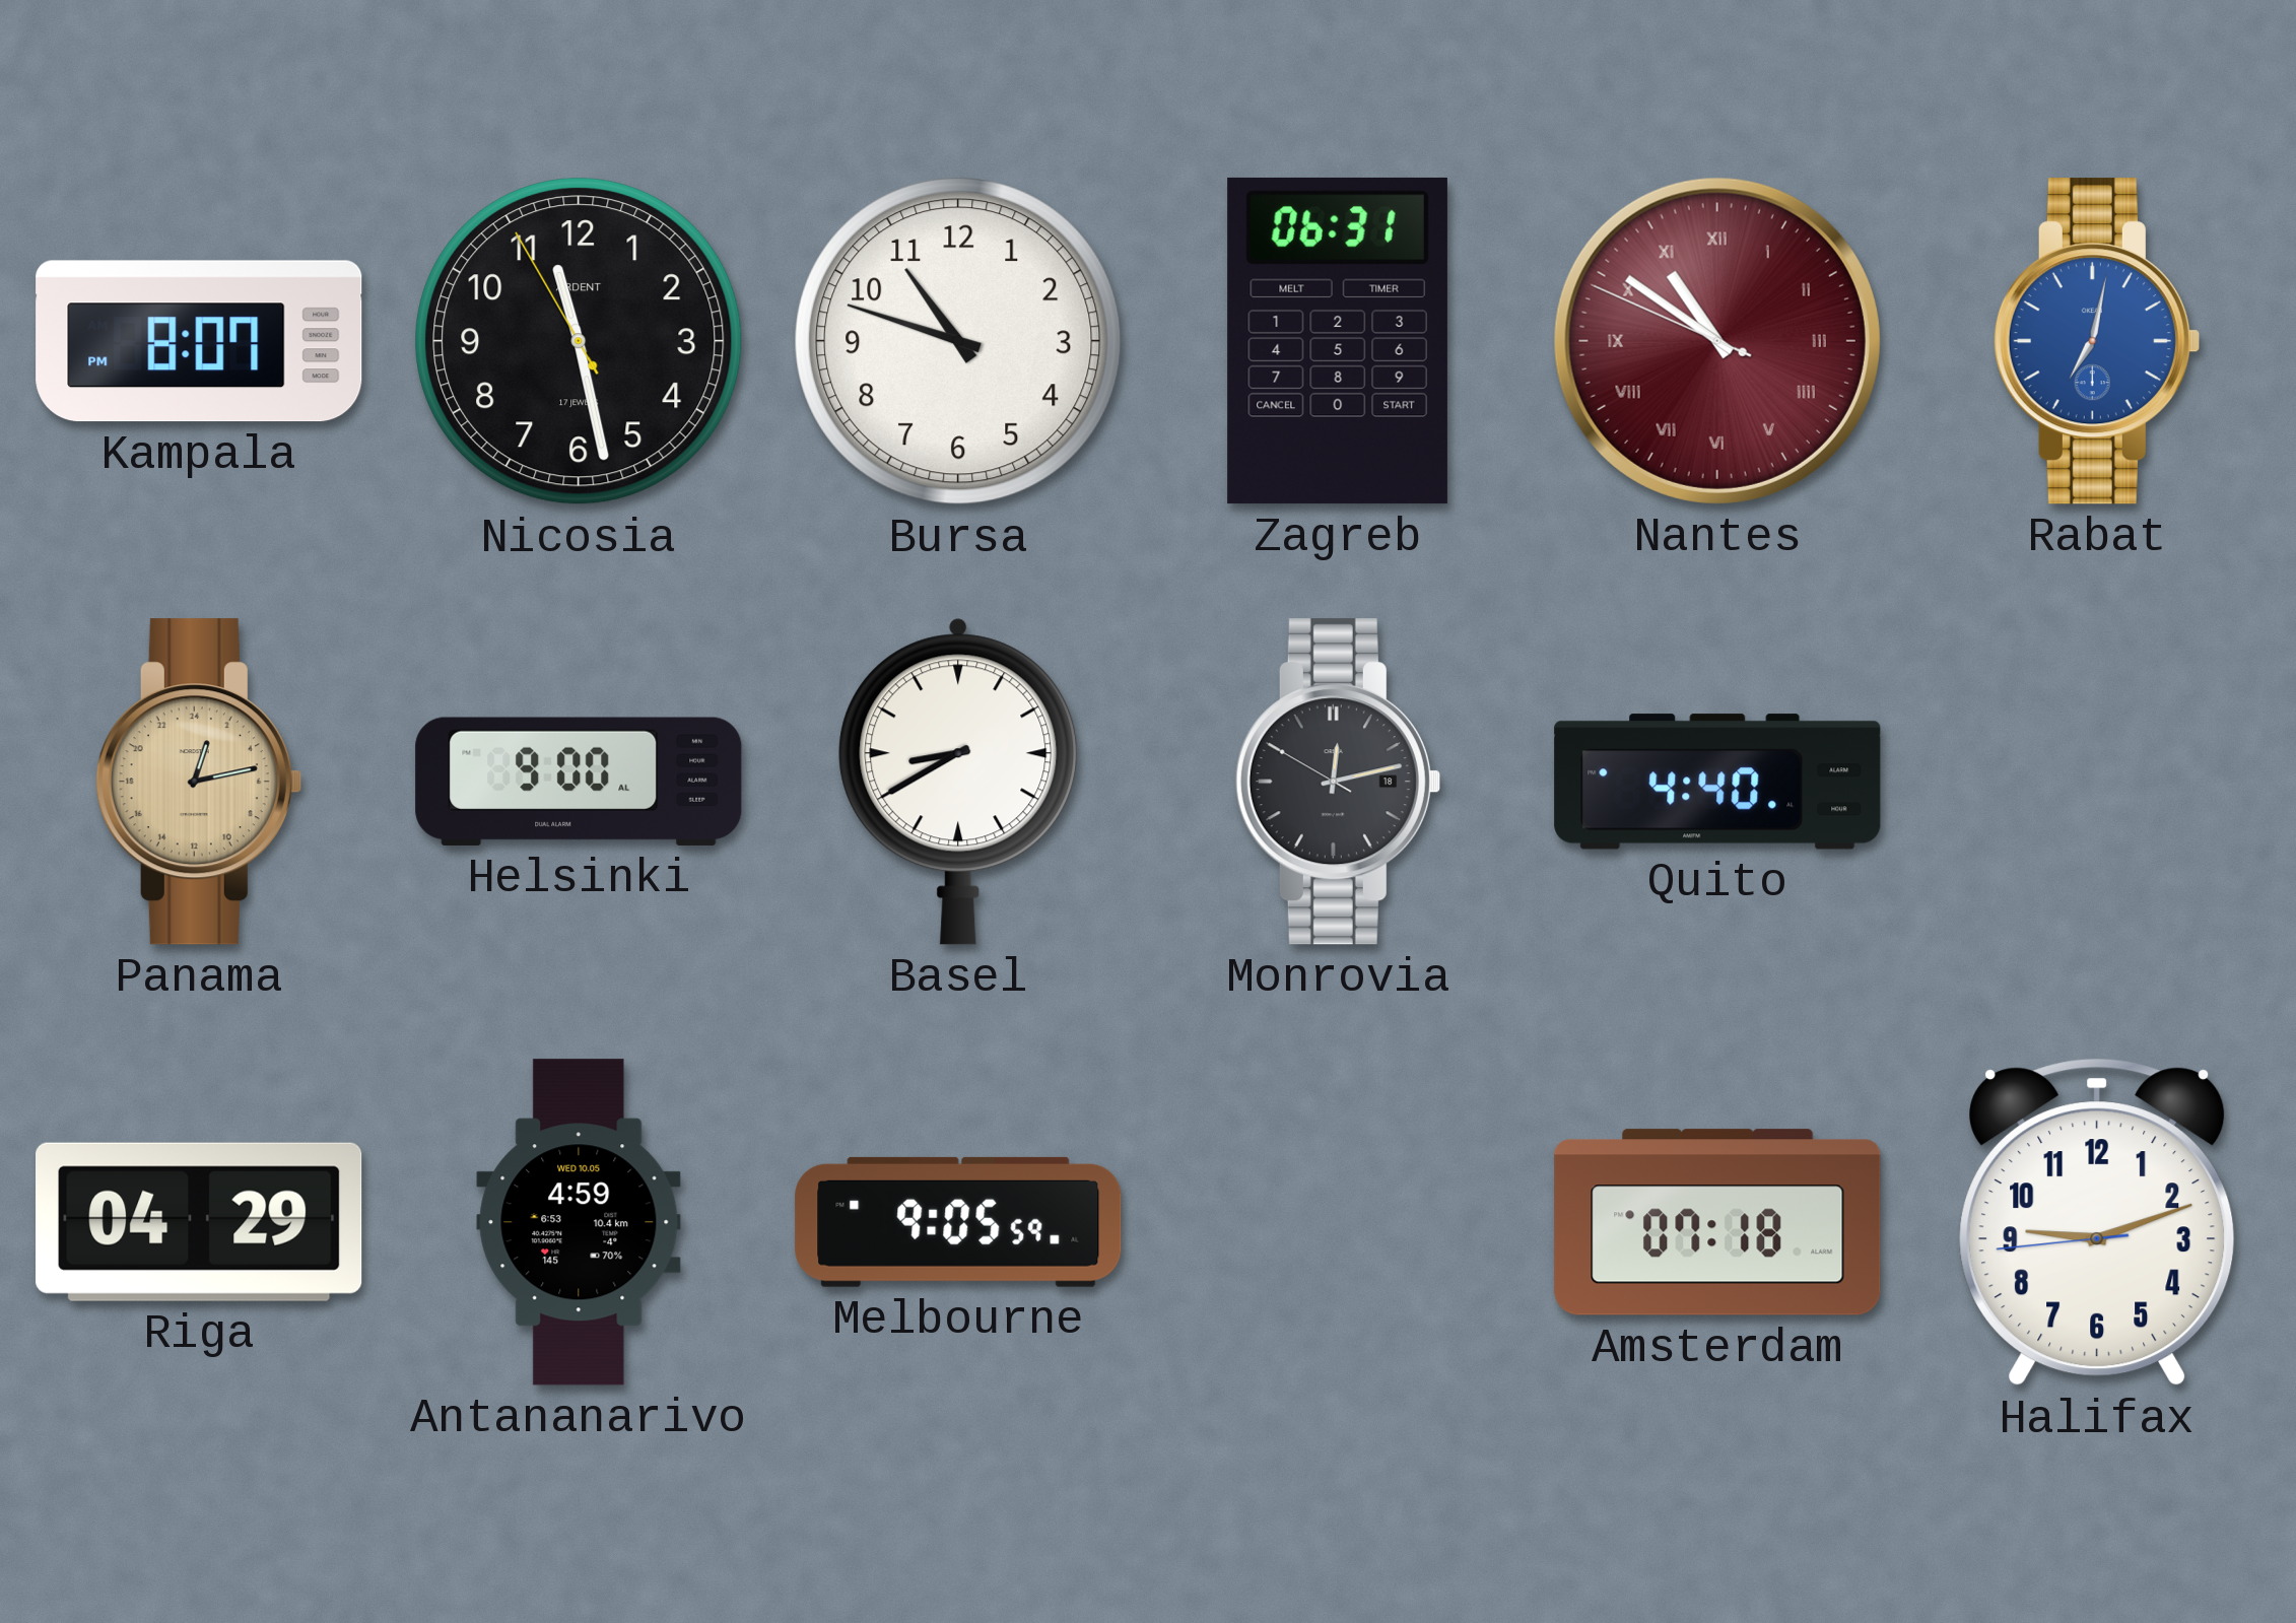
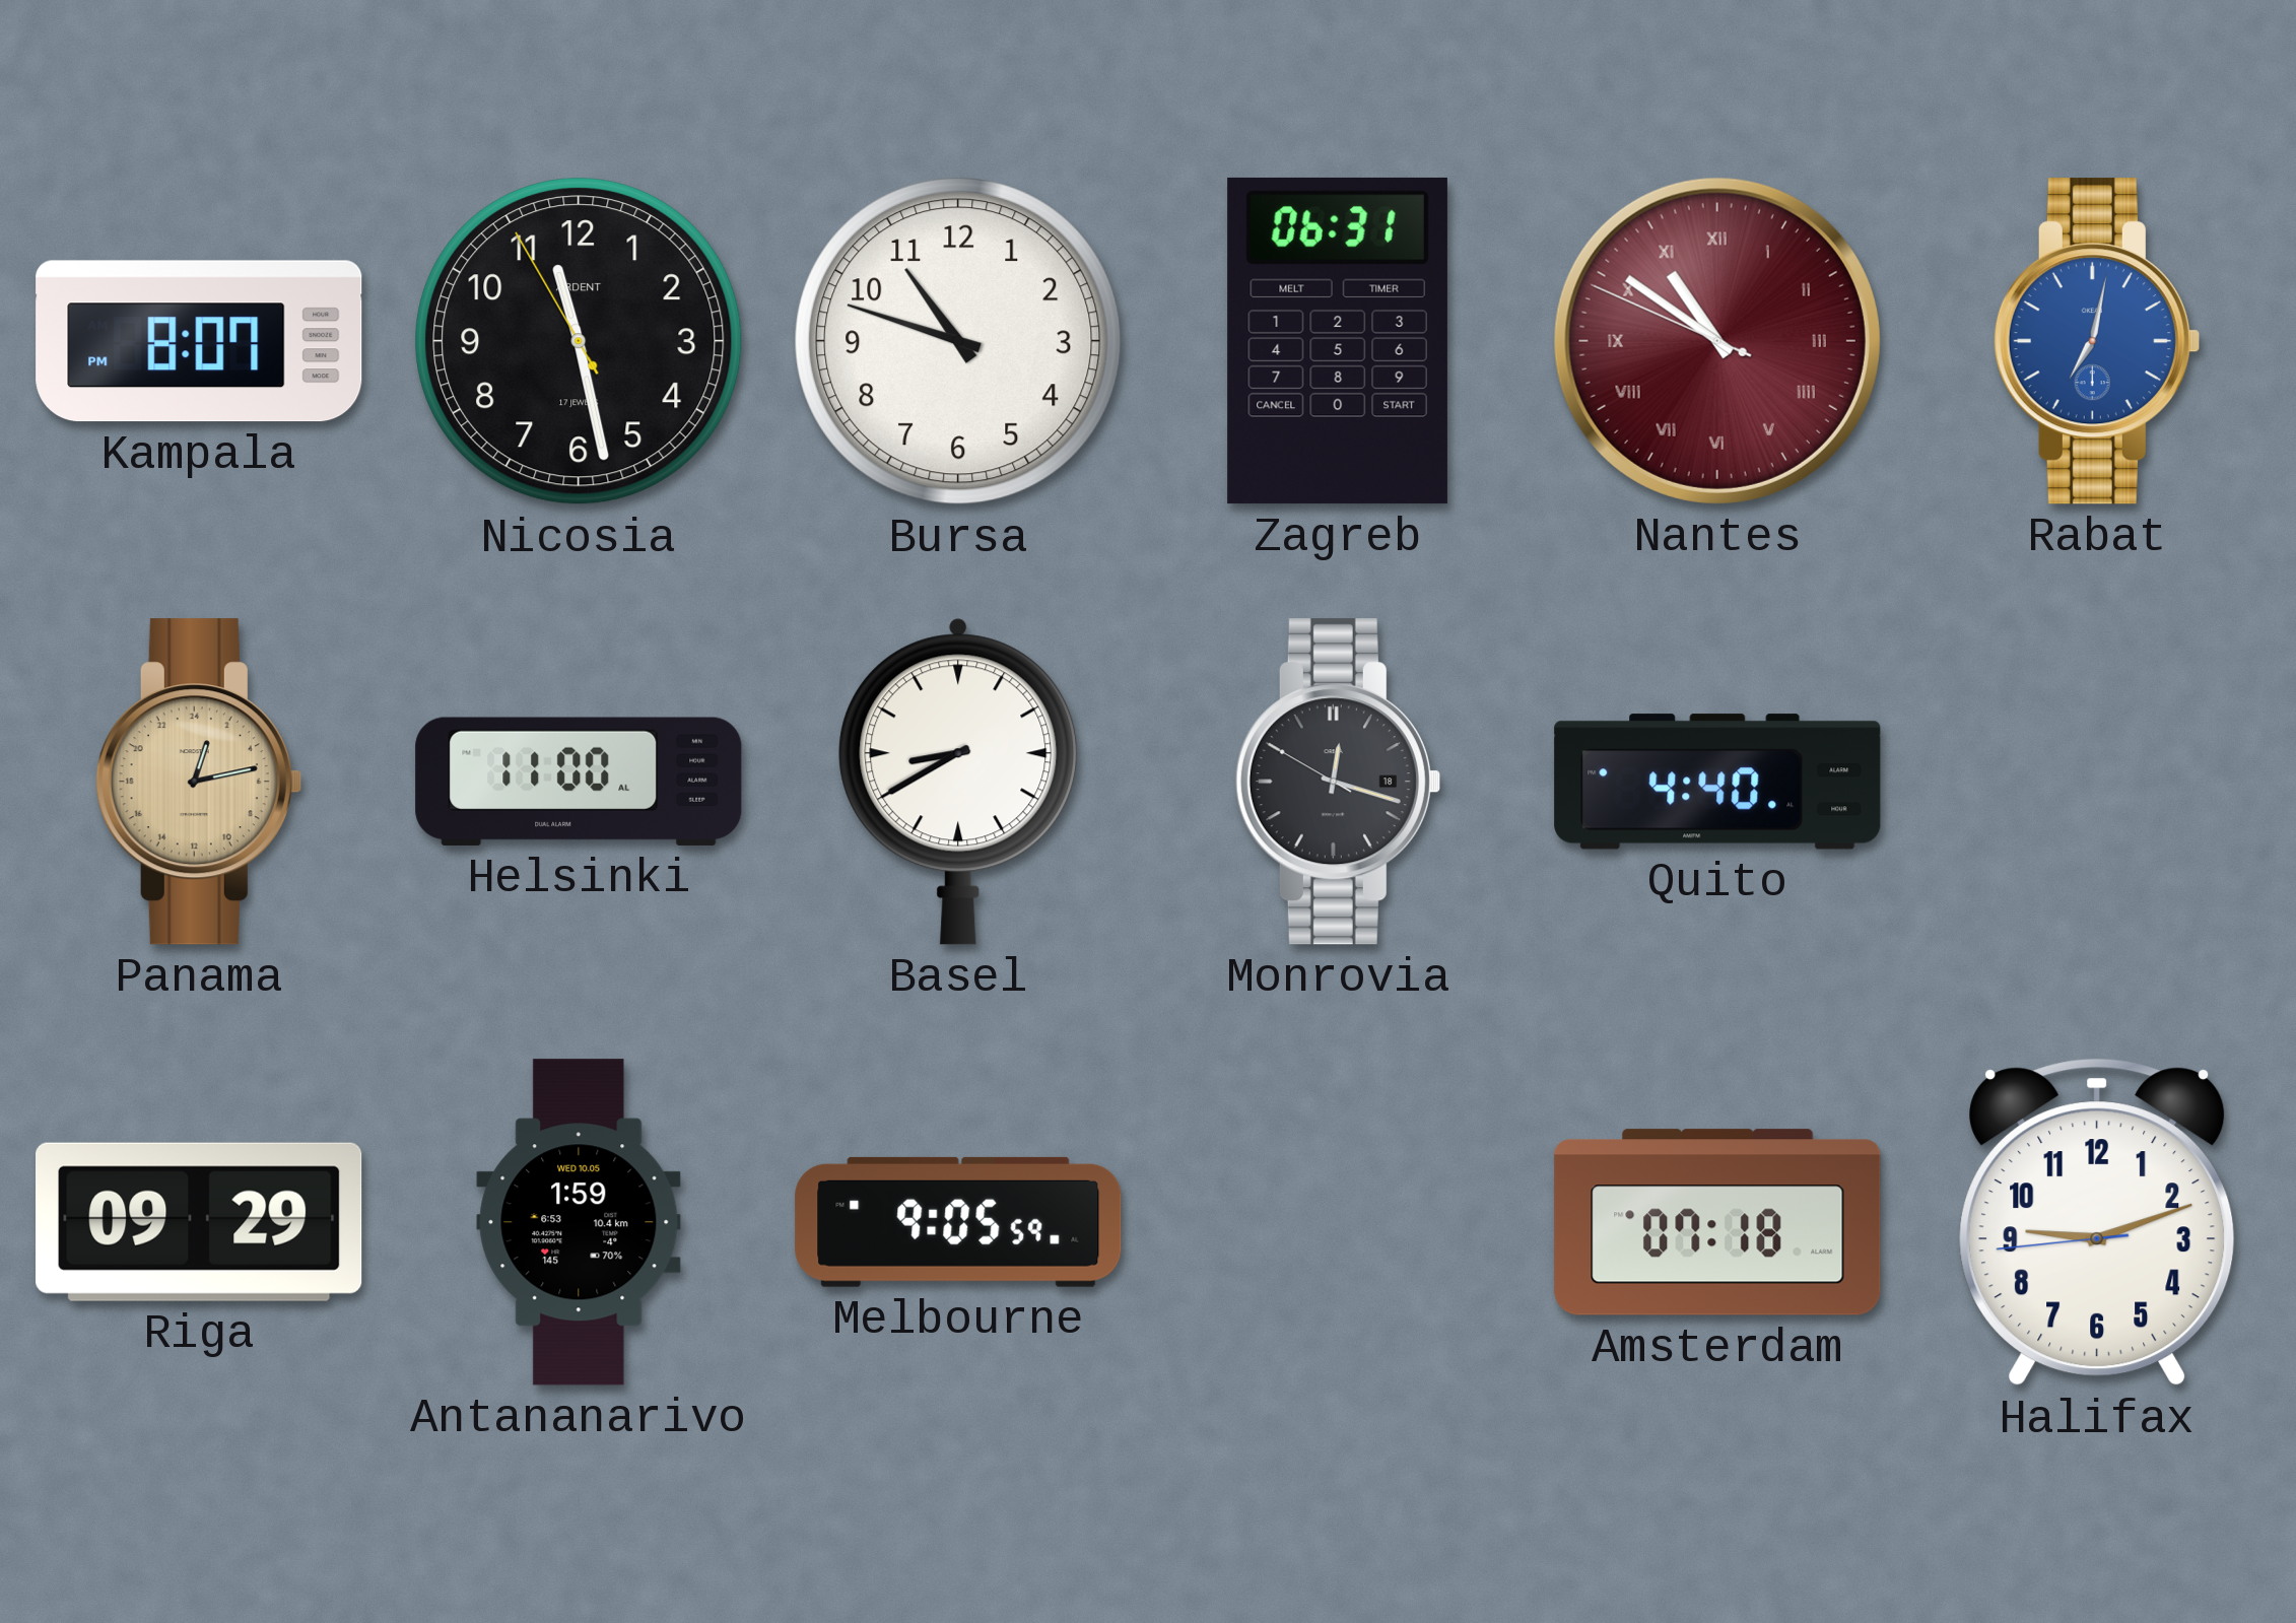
Helsinki: 9:00 -> 11:00 (579, 782)
Monrovia: 12:12 -> 12:17 (1337, 782)
Riga: 04:29 -> 09:29 (199, 1222)
Antananarivo: 4:59 -> 1:59 (579, 1222)
